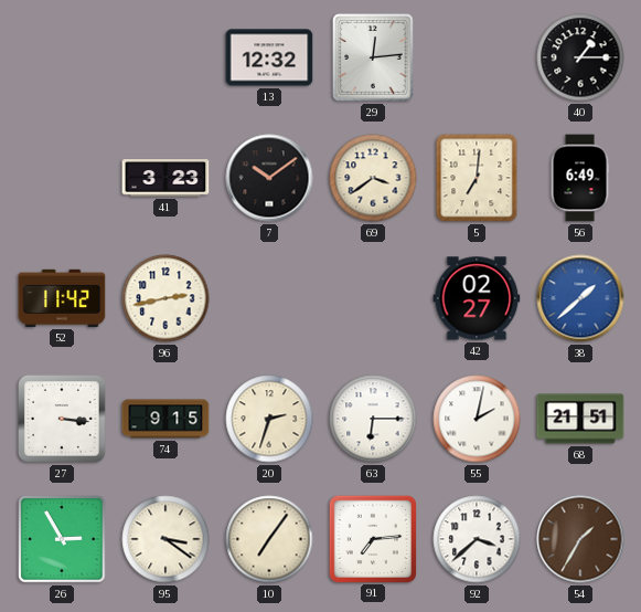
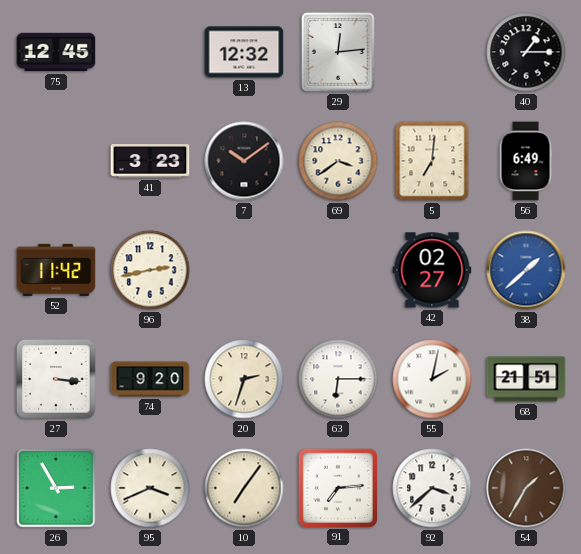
75: none -> 12:45 (56, 52)
74: 9:15 -> 9:20 (150, 379)
95: 3:21 -> 3:41 (150, 488)
